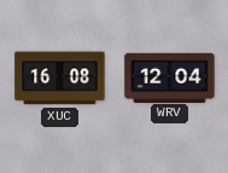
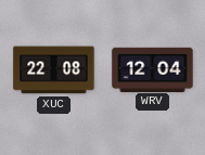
XUC: 16:08 -> 22:08 (54, 70)
